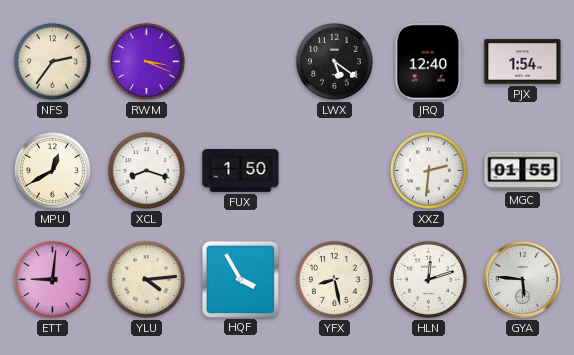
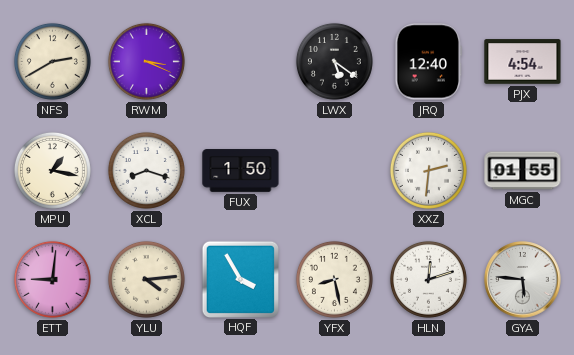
NFS: 2:36 -> 2:40 (52, 61)
PJX: 1:54 -> 4:54 (523, 62)
MPU: 12:40 -> 1:17 (52, 170)
